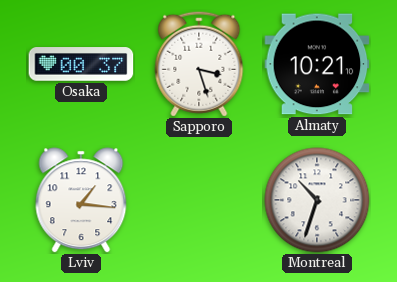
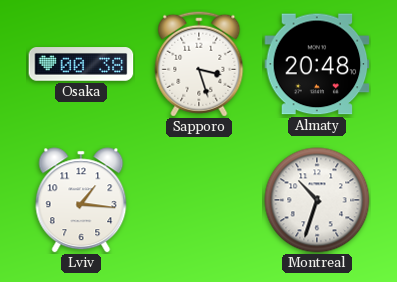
Osaka: 00:37 -> 00:38 (81, 64)
Almaty: 10:21 -> 20:48 (317, 64)
